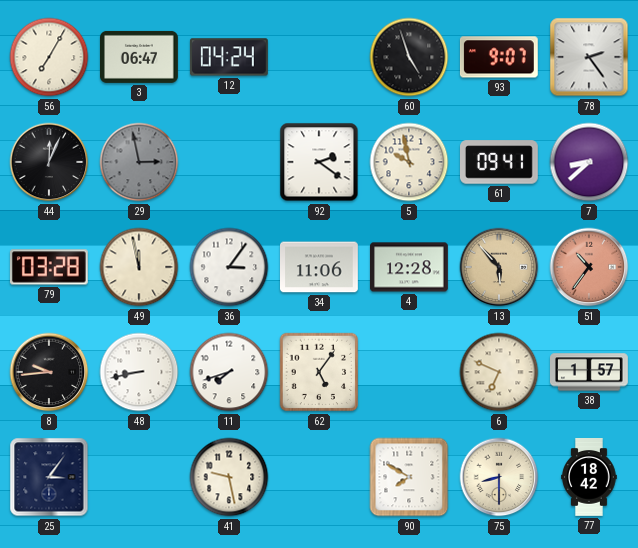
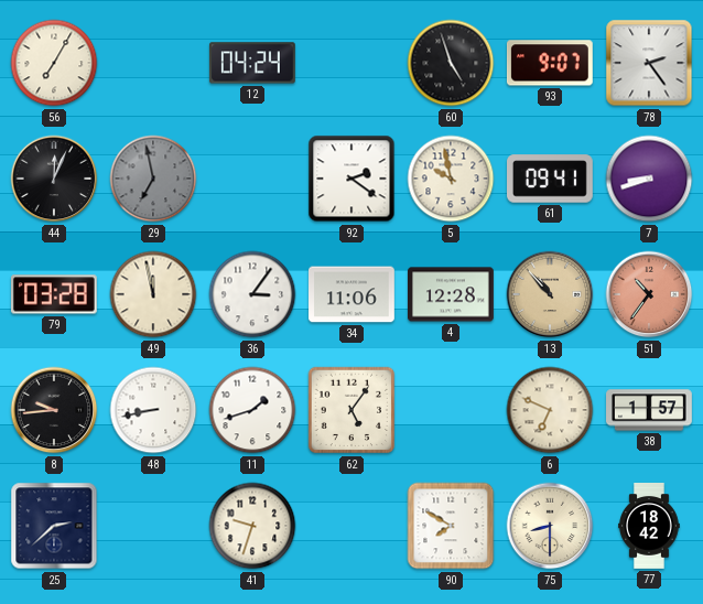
3: 06:47 -> none (140, 57)
29: 2:58 -> 6:58 (153, 179)
7: 8:38 -> 8:42 (649, 179)
13: 5:53 -> 10:53 (550, 294)
11: 7:42 -> 1:42 (252, 410)
25: 3:06 -> 2:38 (54, 526)
41: 9:28 -> 9:33 (252, 526)
